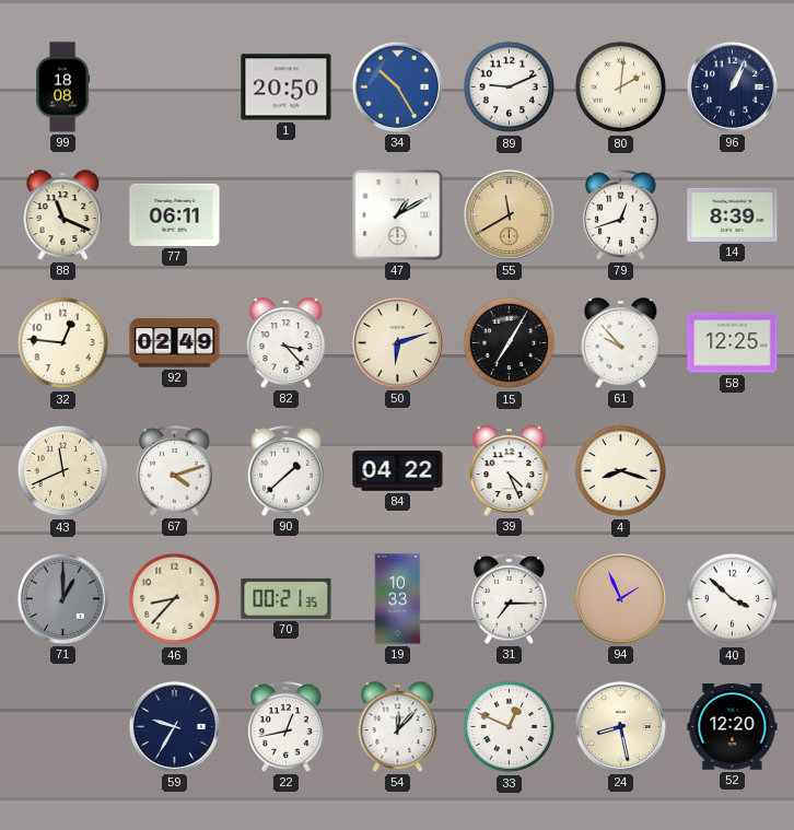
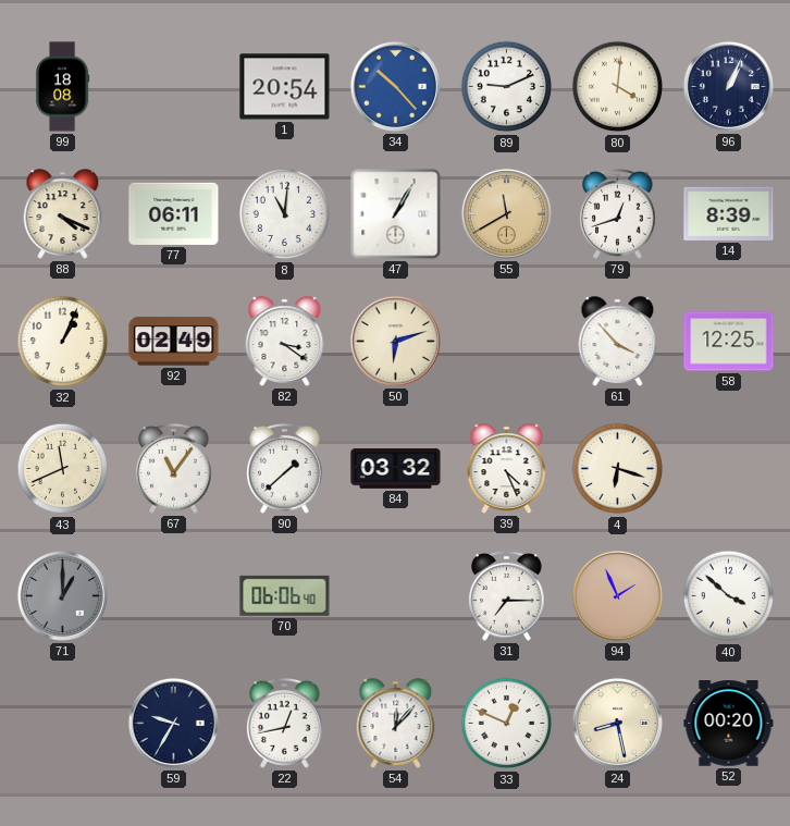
1: 20:50 -> 20:54 (285, 87)
34: 10:25 -> 10:23 (395, 86)
80: 2:01 -> 4:01 (618, 87)
88: 11:19 -> 4:19 (63, 214)
8: none -> 11:01 (285, 214)
47: 1:10 -> 1:05 (396, 214)
32: 12:46 -> 1:04 (63, 342)
82: 3:23 -> 3:21 (285, 342)
15: 7:05 -> none (510, 343)
61: 9:53 -> 3:53 (618, 342)
67: 4:12 -> 11:06 (174, 469)
84: 04:22 -> 03:32 (396, 469)
4: 8:18 -> 6:18 (618, 469)
46: 8:37 -> none (175, 599)
70: 00:21 -> 06:06 (285, 595)
19: 10:33 -> none (398, 599)
52: 12:20 -> 00:20 (729, 724)
